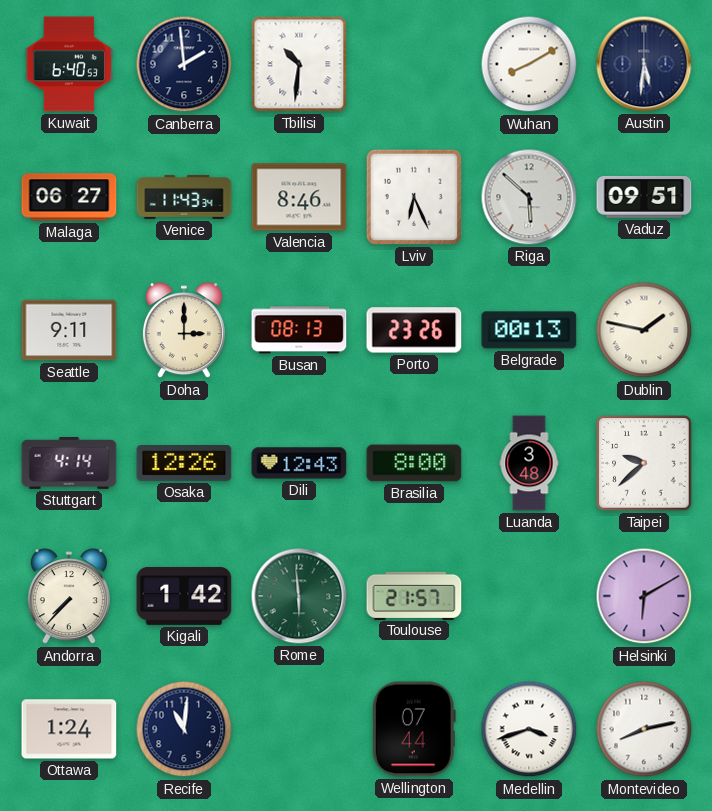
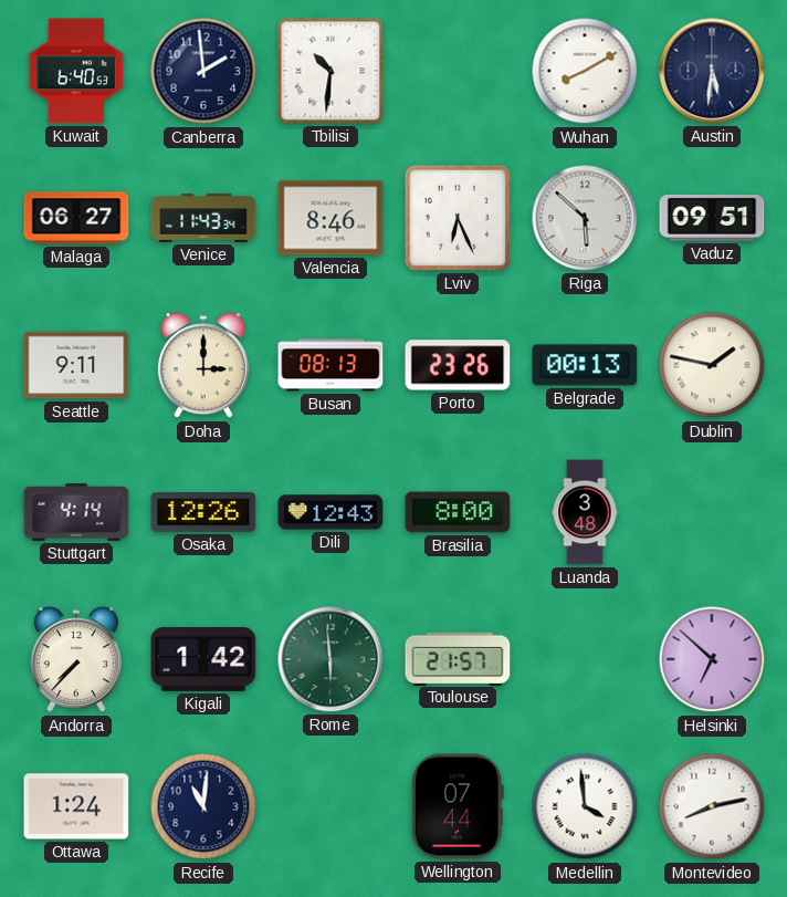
Taipei: 9:38 -> none (644, 463)
Helsinki: 6:10 -> 6:52 (712, 659)
Medellin: 3:42 -> 3:59 (585, 806)
